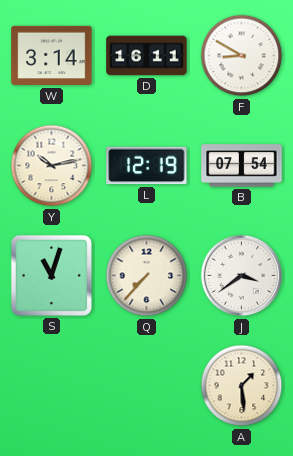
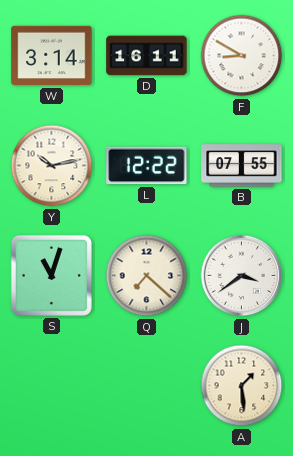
L: 12:19 -> 12:22 (147, 166)
B: 07:54 -> 07:55 (242, 166)
Q: 7:37 -> 7:22 (147, 276)
